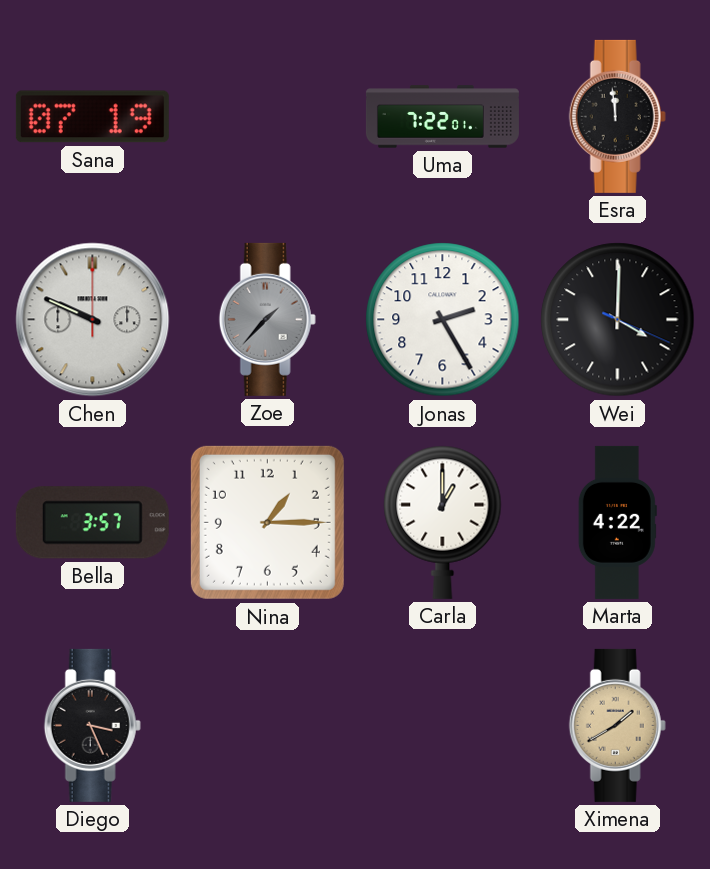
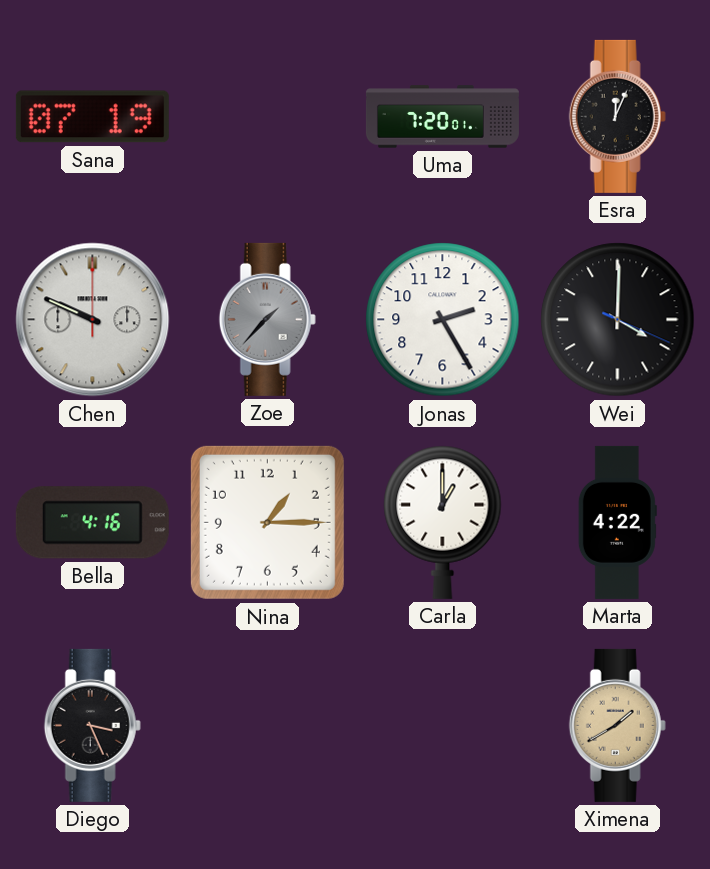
Uma: 7:22 -> 7:20 (442, 117)
Esra: 11:59 -> 12:04 (617, 116)
Bella: 3:57 -> 4:16 (92, 523)
